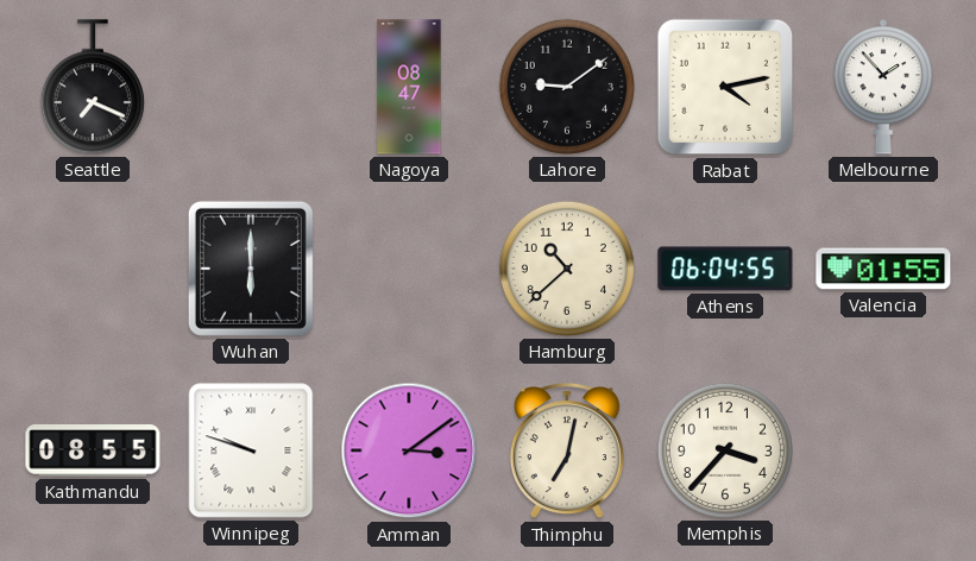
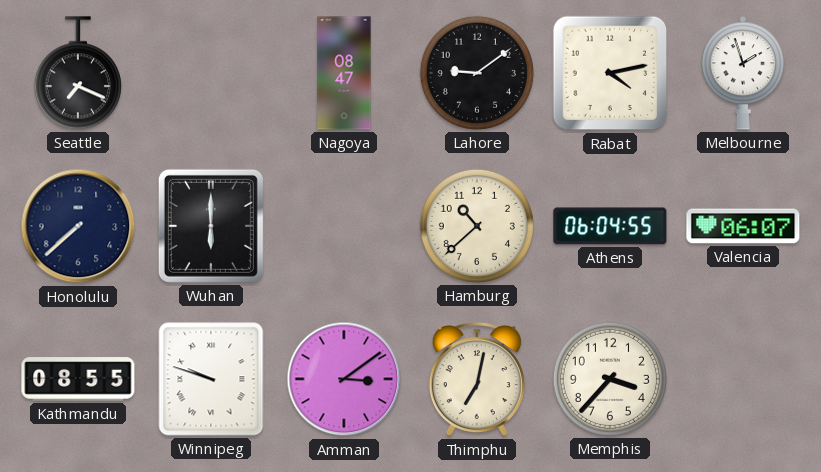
Melbourne: 1:53 -> 1:57 (743, 74)
Honolulu: none -> 7:38 (78, 226)
Valencia: 01:55 -> 06:07 (743, 226)
